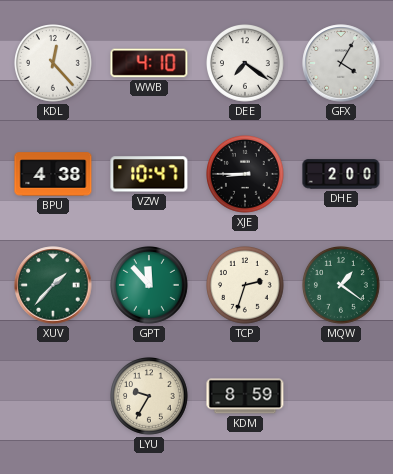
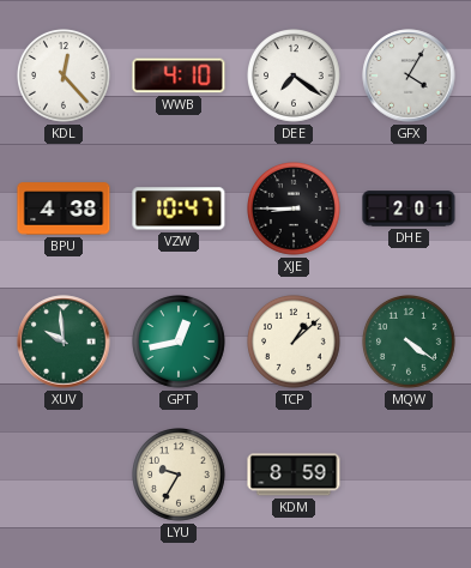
DHE: 2:00 -> 2:01 (409, 209)
XUV: 1:37 -> 9:59 (64, 342)
GPT: 11:53 -> 12:43 (180, 343)
TCP: 2:33 -> 1:08 (295, 343)
MQW: 1:21 -> 4:21 (410, 343)
